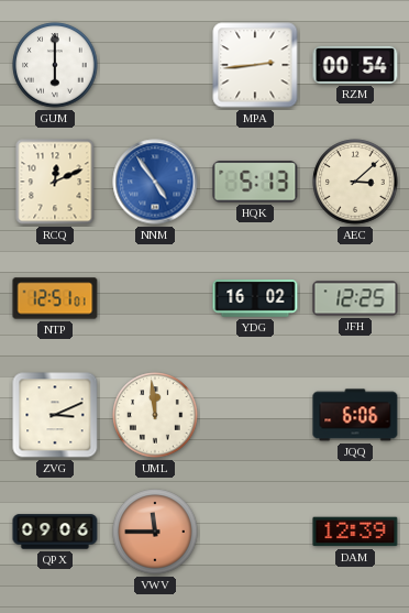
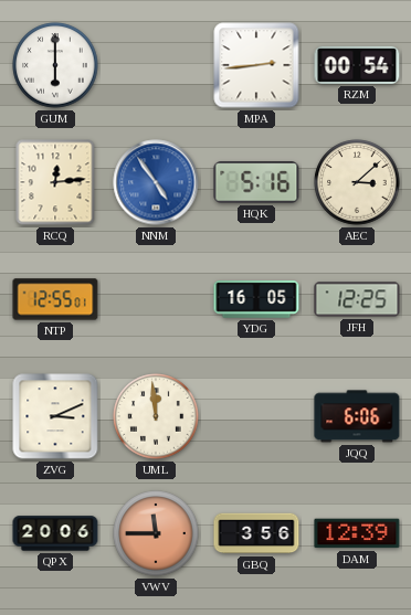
RCQ: 12:11 -> 12:14 (55, 182)
HQK: 5:13 -> 5:16 (256, 182)
NTP: 12:51 -> 12:55 (55, 299)
YDG: 16:02 -> 16:05 (256, 299)
QPX: 09:06 -> 20:06 (55, 533)
GBQ: none -> 3:56 (256, 533)
